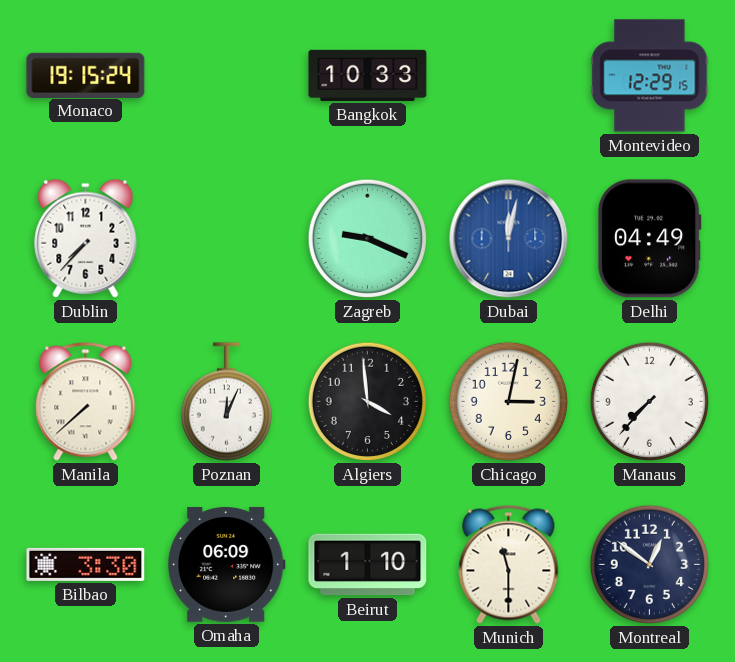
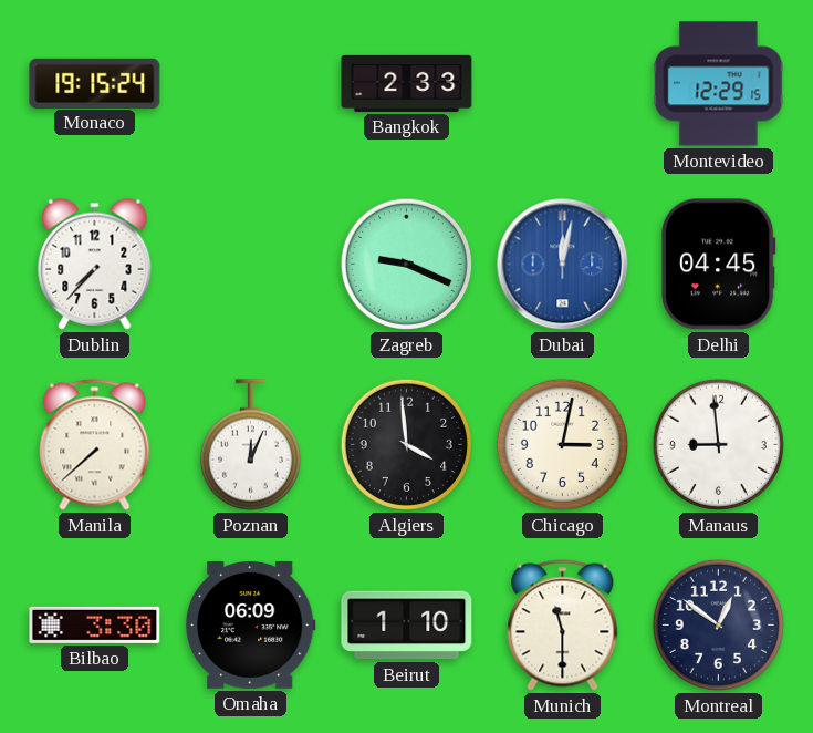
Bangkok: 10:33 -> 2:33 (407, 83)
Delhi: 04:49 -> 04:45 (718, 265)
Manaus: 7:37 -> 8:59 (718, 444)
